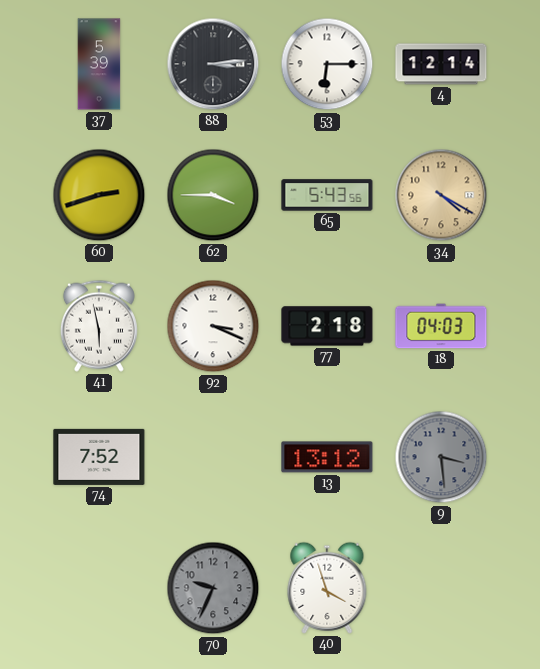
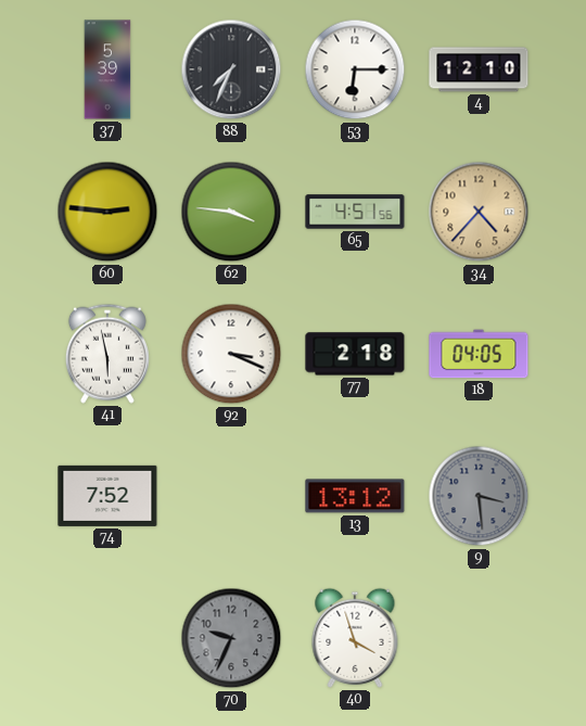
88: 3:14 -> 7:34 (231, 69)
4: 12:14 -> 12:10 (479, 69)
60: 2:42 -> 2:46 (107, 212)
62: 3:45 -> 3:46 (231, 212)
65: 5:43 -> 4:51 (355, 212)
34: 4:20 -> 4:37 (479, 212)
18: 04:03 -> 04:05 (479, 354)
